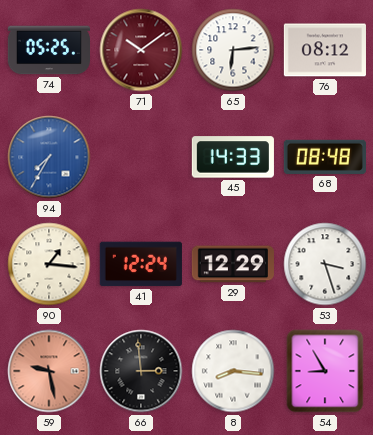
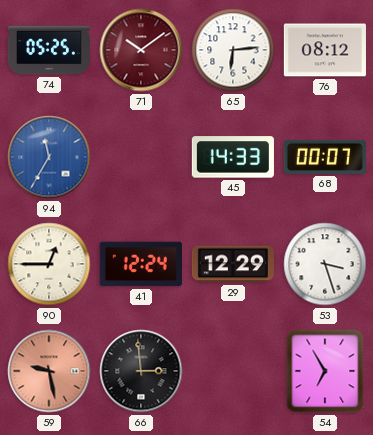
94: 7:35 -> 11:35 (49, 157)
68: 08:48 -> 00:07 (325, 157)
90: 1:16 -> 12:45 (49, 264)
8: 8:16 -> none (233, 371)
54: 8:55 -> 6:55 (325, 371)
